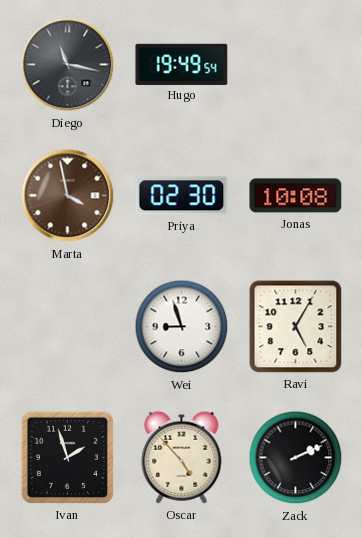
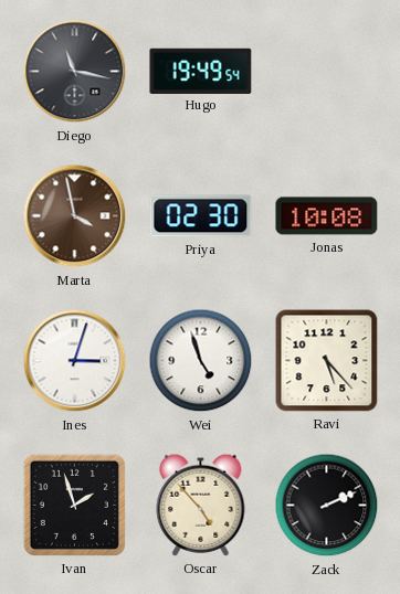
Ines: none -> 3:03 (75, 361)
Wei: 8:57 -> 4:57 (201, 361)
Ravi: 5:05 -> 5:23 (327, 361)
